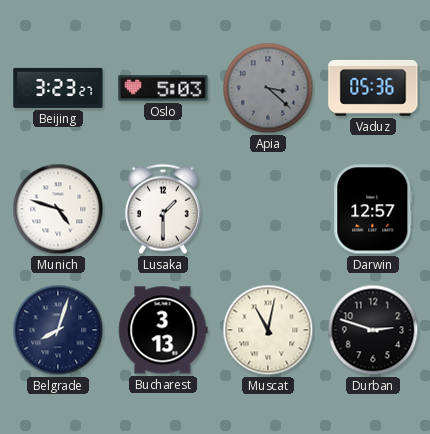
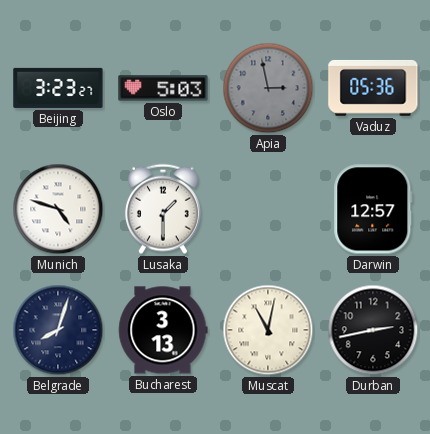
Apia: 3:22 -> 2:58 (268, 88)
Durban: 2:48 -> 2:43 (373, 330)
